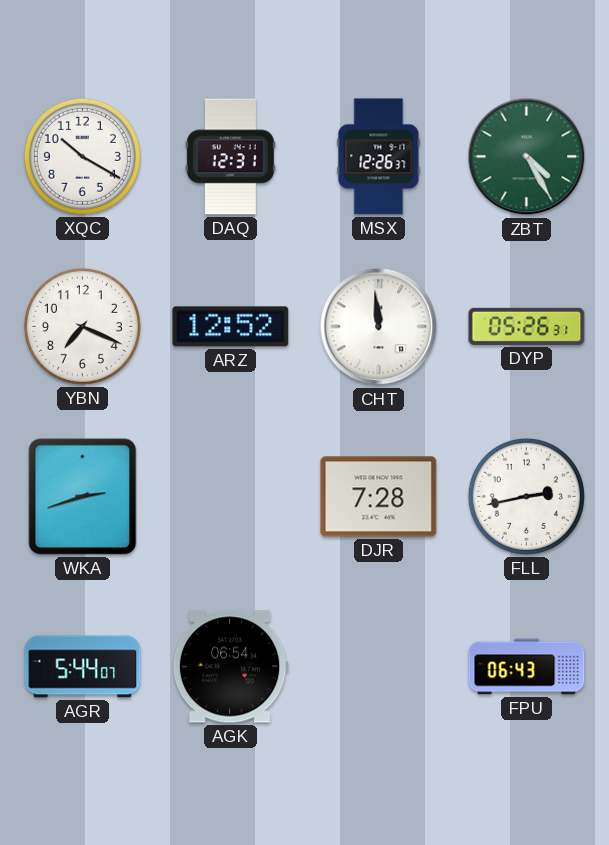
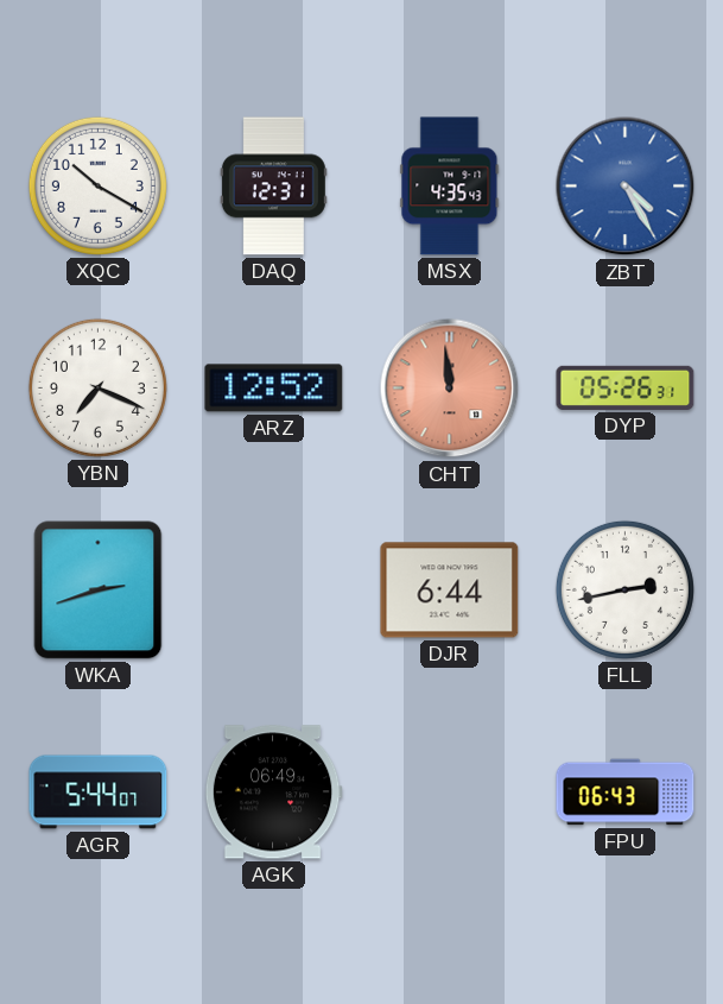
MSX: 12:26 -> 4:35 (450, 187)
ZBT dial: green -> blue (626, 187)
CHT dial: white -> salmon (450, 389)
DJR: 7:28 -> 6:44 (450, 591)
AGK: 06:54 -> 06:49 (273, 793)
